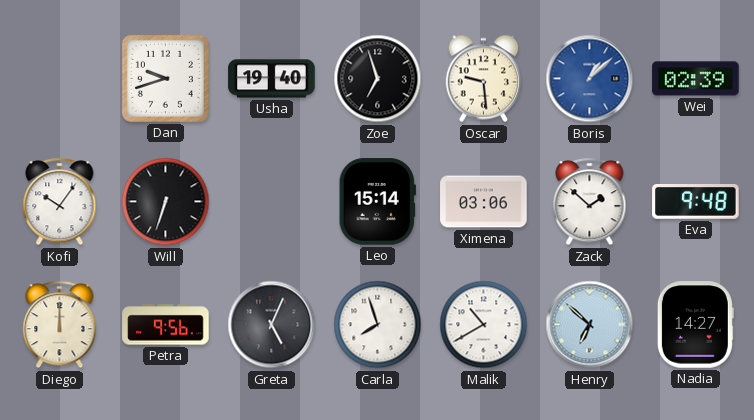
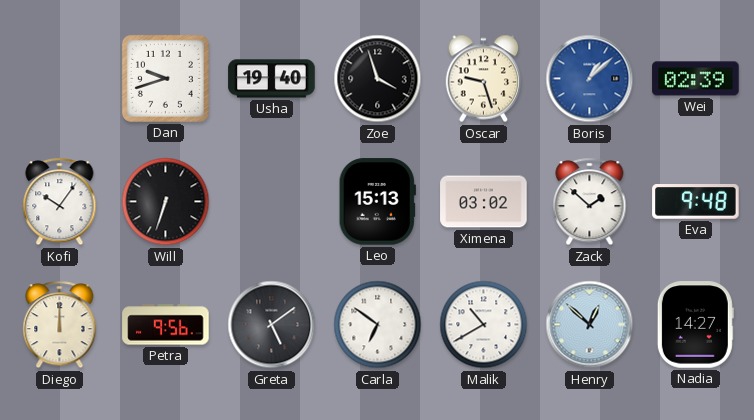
Zoe: 6:57 -> 3:57 (378, 79)
Oscar: 9:29 -> 9:27 (484, 79)
Leo: 15:14 -> 15:13 (377, 202)
Ximena: 03:06 -> 03:02 (484, 202)
Greta: 5:04 -> 5:09 (272, 325)
Carla: 7:57 -> 6:51 (378, 325)
Henry: 6:52 -> 12:52 (590, 325)
